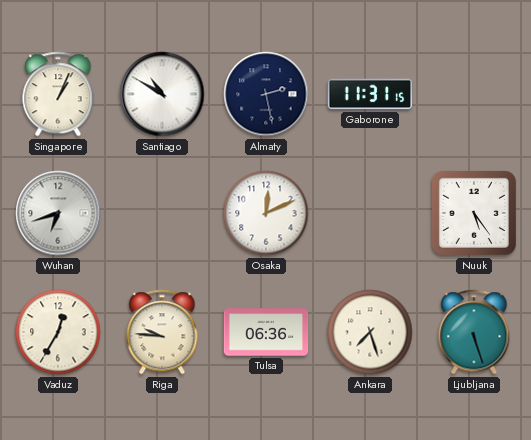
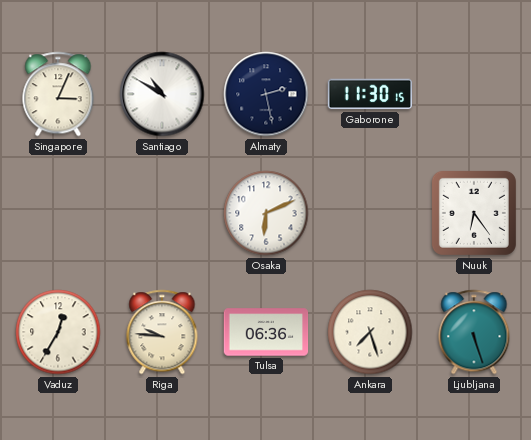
Singapore: 1:04 -> 3:04 (58, 94)
Gaborone: 11:31 -> 11:30 (370, 94)
Wuhan: 6:42 -> none (58, 213)
Osaka: 12:11 -> 6:11 (266, 213)
Nuuk: 5:24 -> 6:24 (474, 213)
